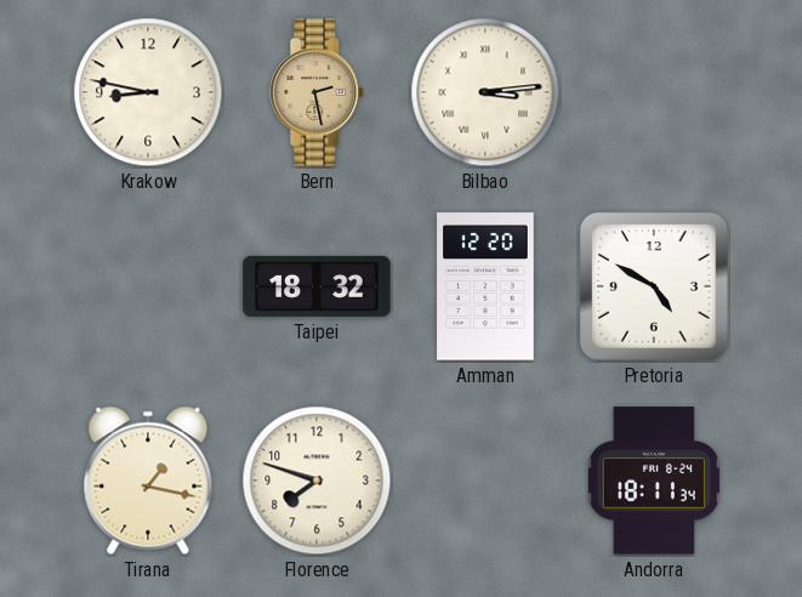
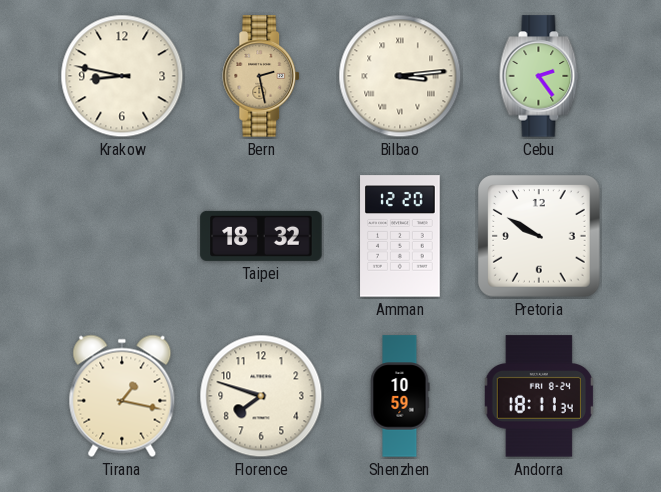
Cebu: none -> 2:24 (539, 76)
Pretoria: 4:50 -> 9:50 (540, 237)
Shenzhen: none -> 10:59 (400, 396)
